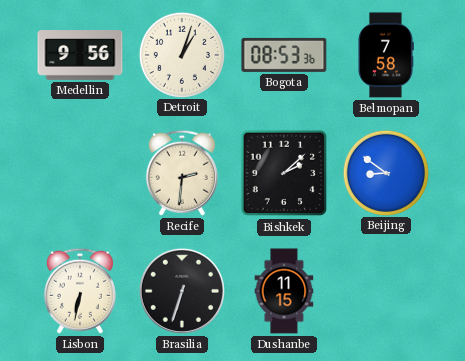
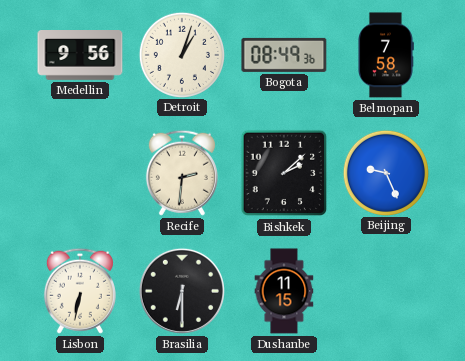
Bogota: 08:53 -> 08:49 (284, 55)
Beijing: 8:51 -> 9:26 (385, 172)
Brasilia: 6:33 -> 6:30 (182, 291)
